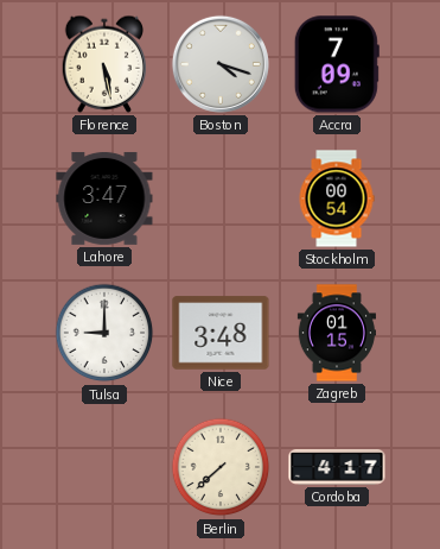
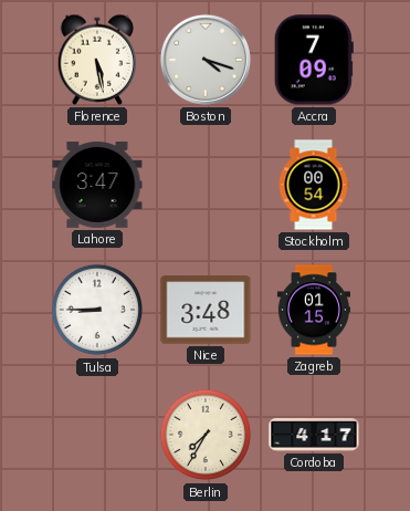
Tulsa: 9:00 -> 8:45 (97, 310)
Berlin: 7:38 -> 7:35 (206, 435)
